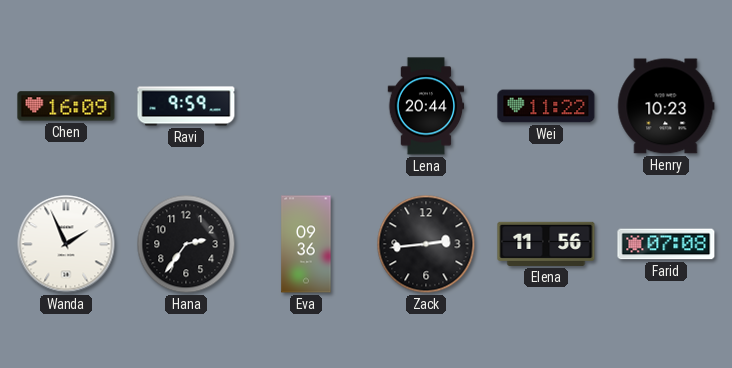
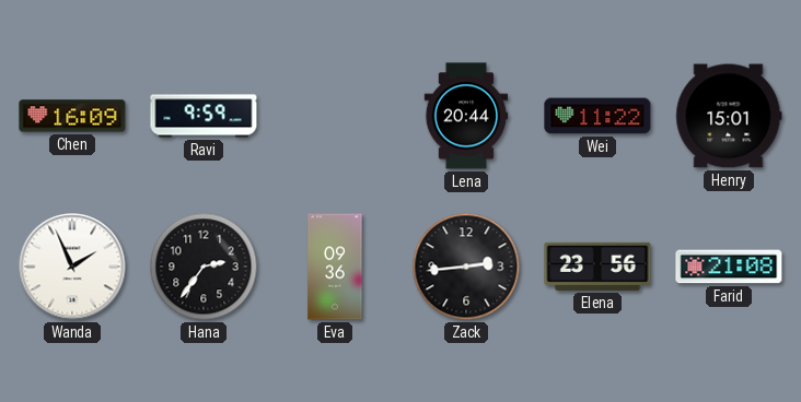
Henry: 10:23 -> 15:01 (729, 116)
Elena: 11:56 -> 23:56 (597, 267)
Farid: 07:08 -> 21:08 (729, 267)
